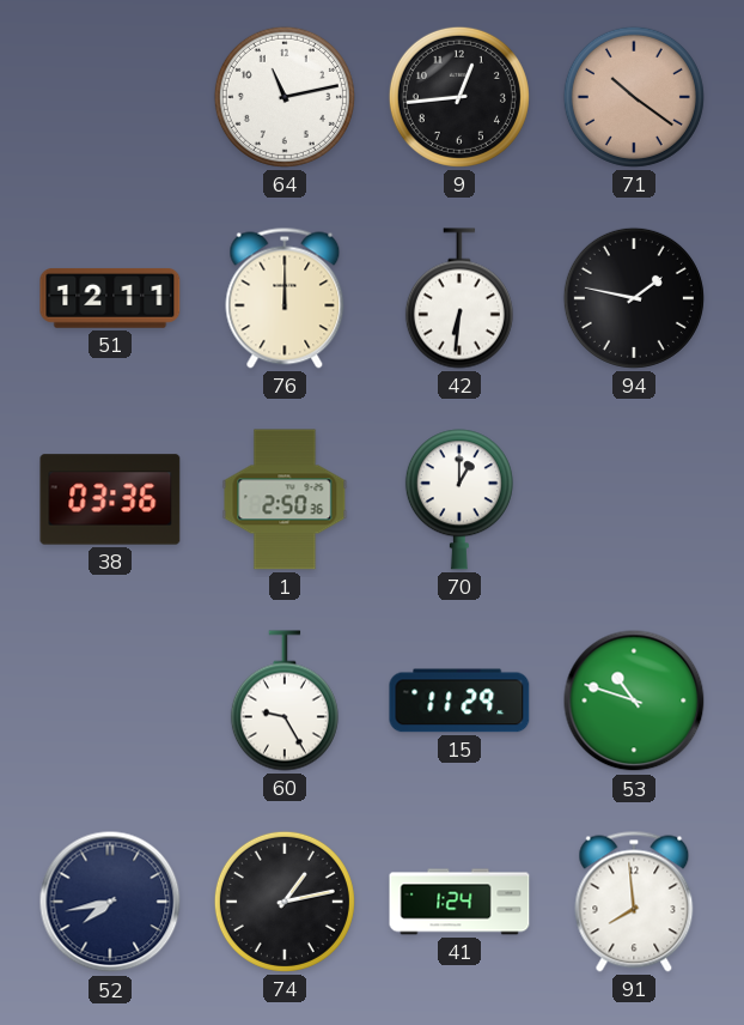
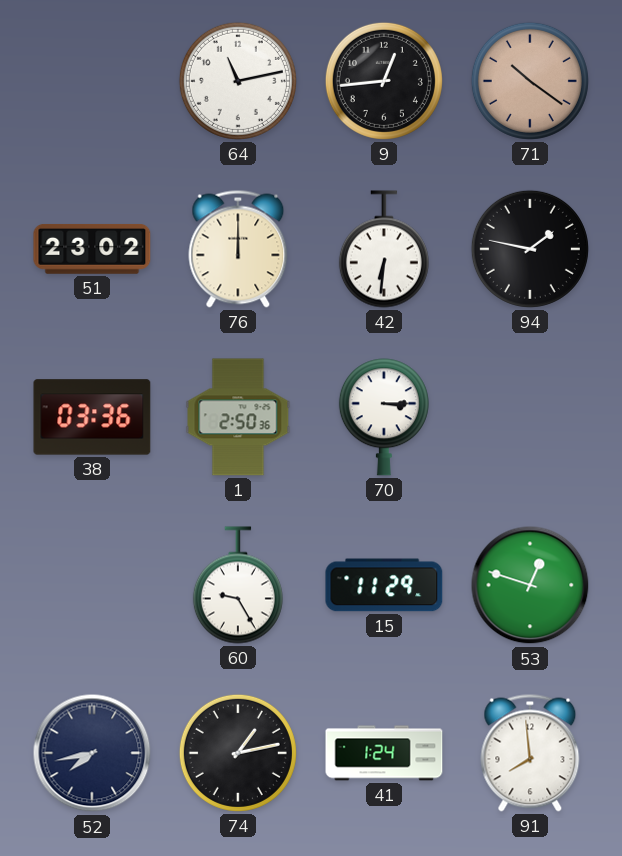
51: 12:11 -> 23:02 (92, 249)
70: 1:00 -> 3:15 (384, 417)
53: 10:48 -> 12:48 (530, 585)
